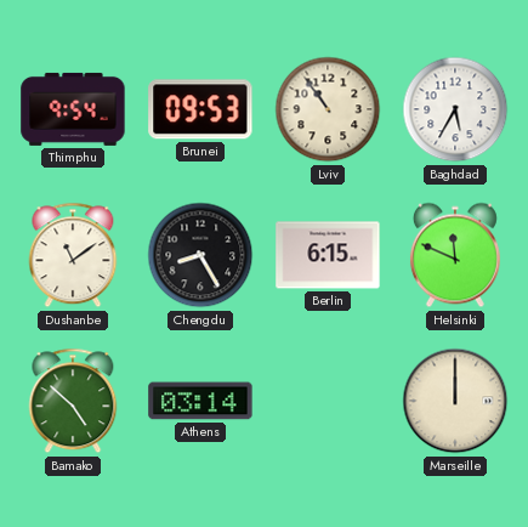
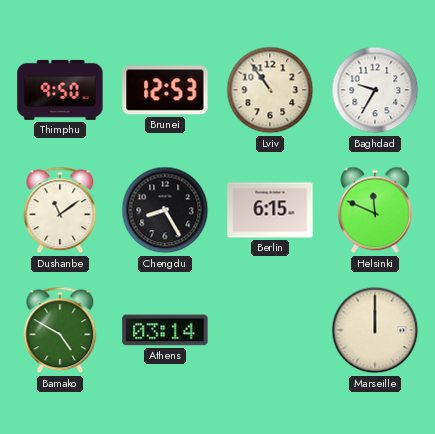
Thimphu: 9:54 -> 9:50 (60, 90)
Brunei: 09:53 -> 12:53 (165, 90)
Baghdad: 5:35 -> 9:35 (375, 90)
Bamako: 4:52 -> 4:50 (60, 330)
